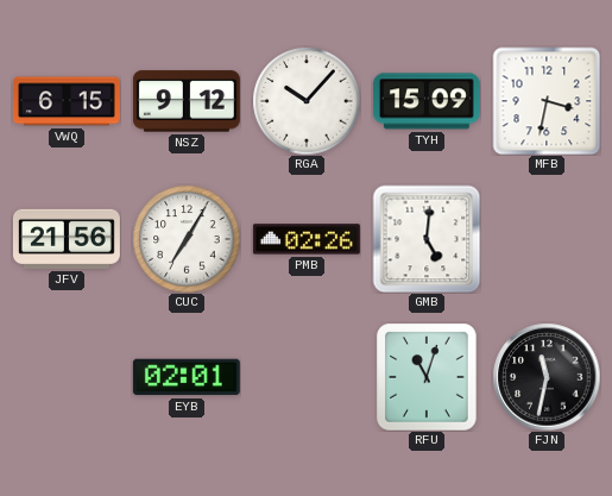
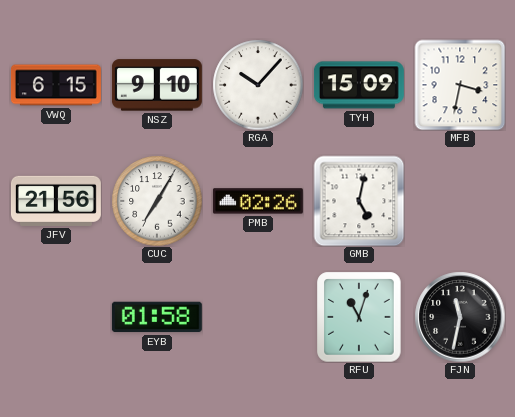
NSZ: 9:12 -> 9:10 (157, 85)
GMB: 5:01 -> 5:02 (359, 201)
EYB: 02:01 -> 01:58 (157, 317)
